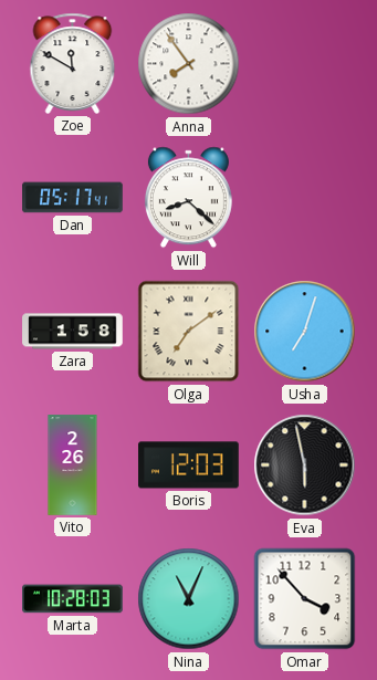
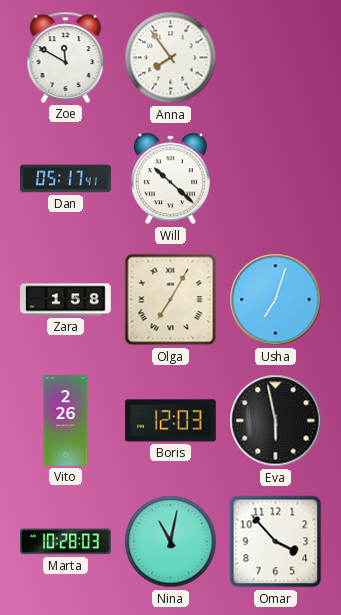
Will: 8:22 -> 10:22 (170, 179)
Olga: 7:09 -> 7:05 (171, 300)
Nina: 11:04 -> 11:02 (171, 542)
